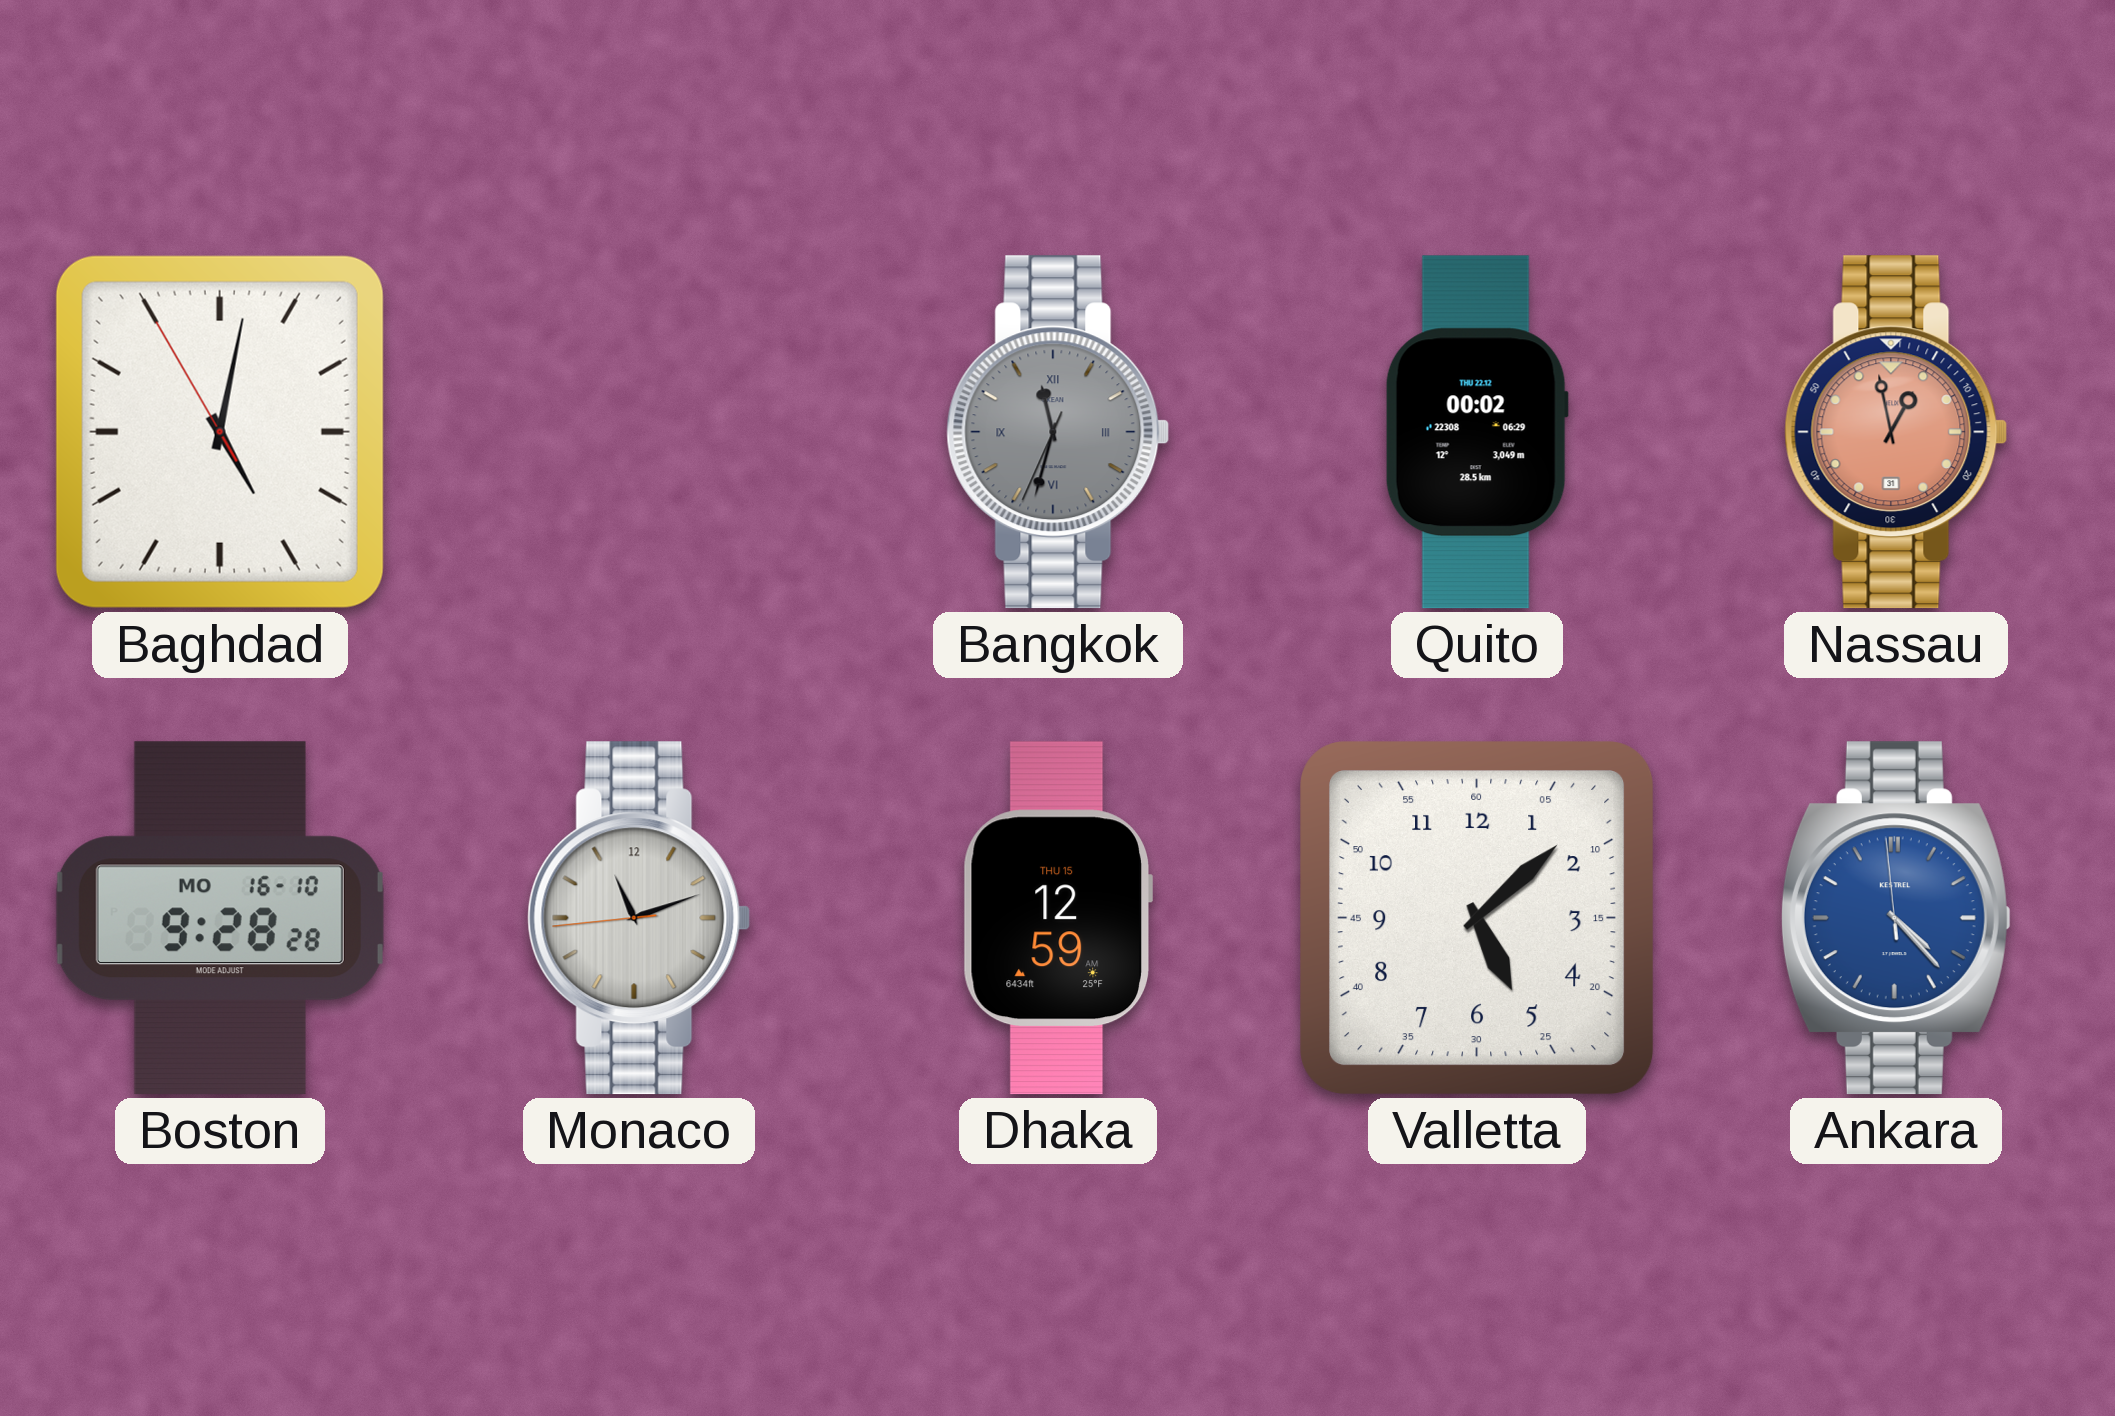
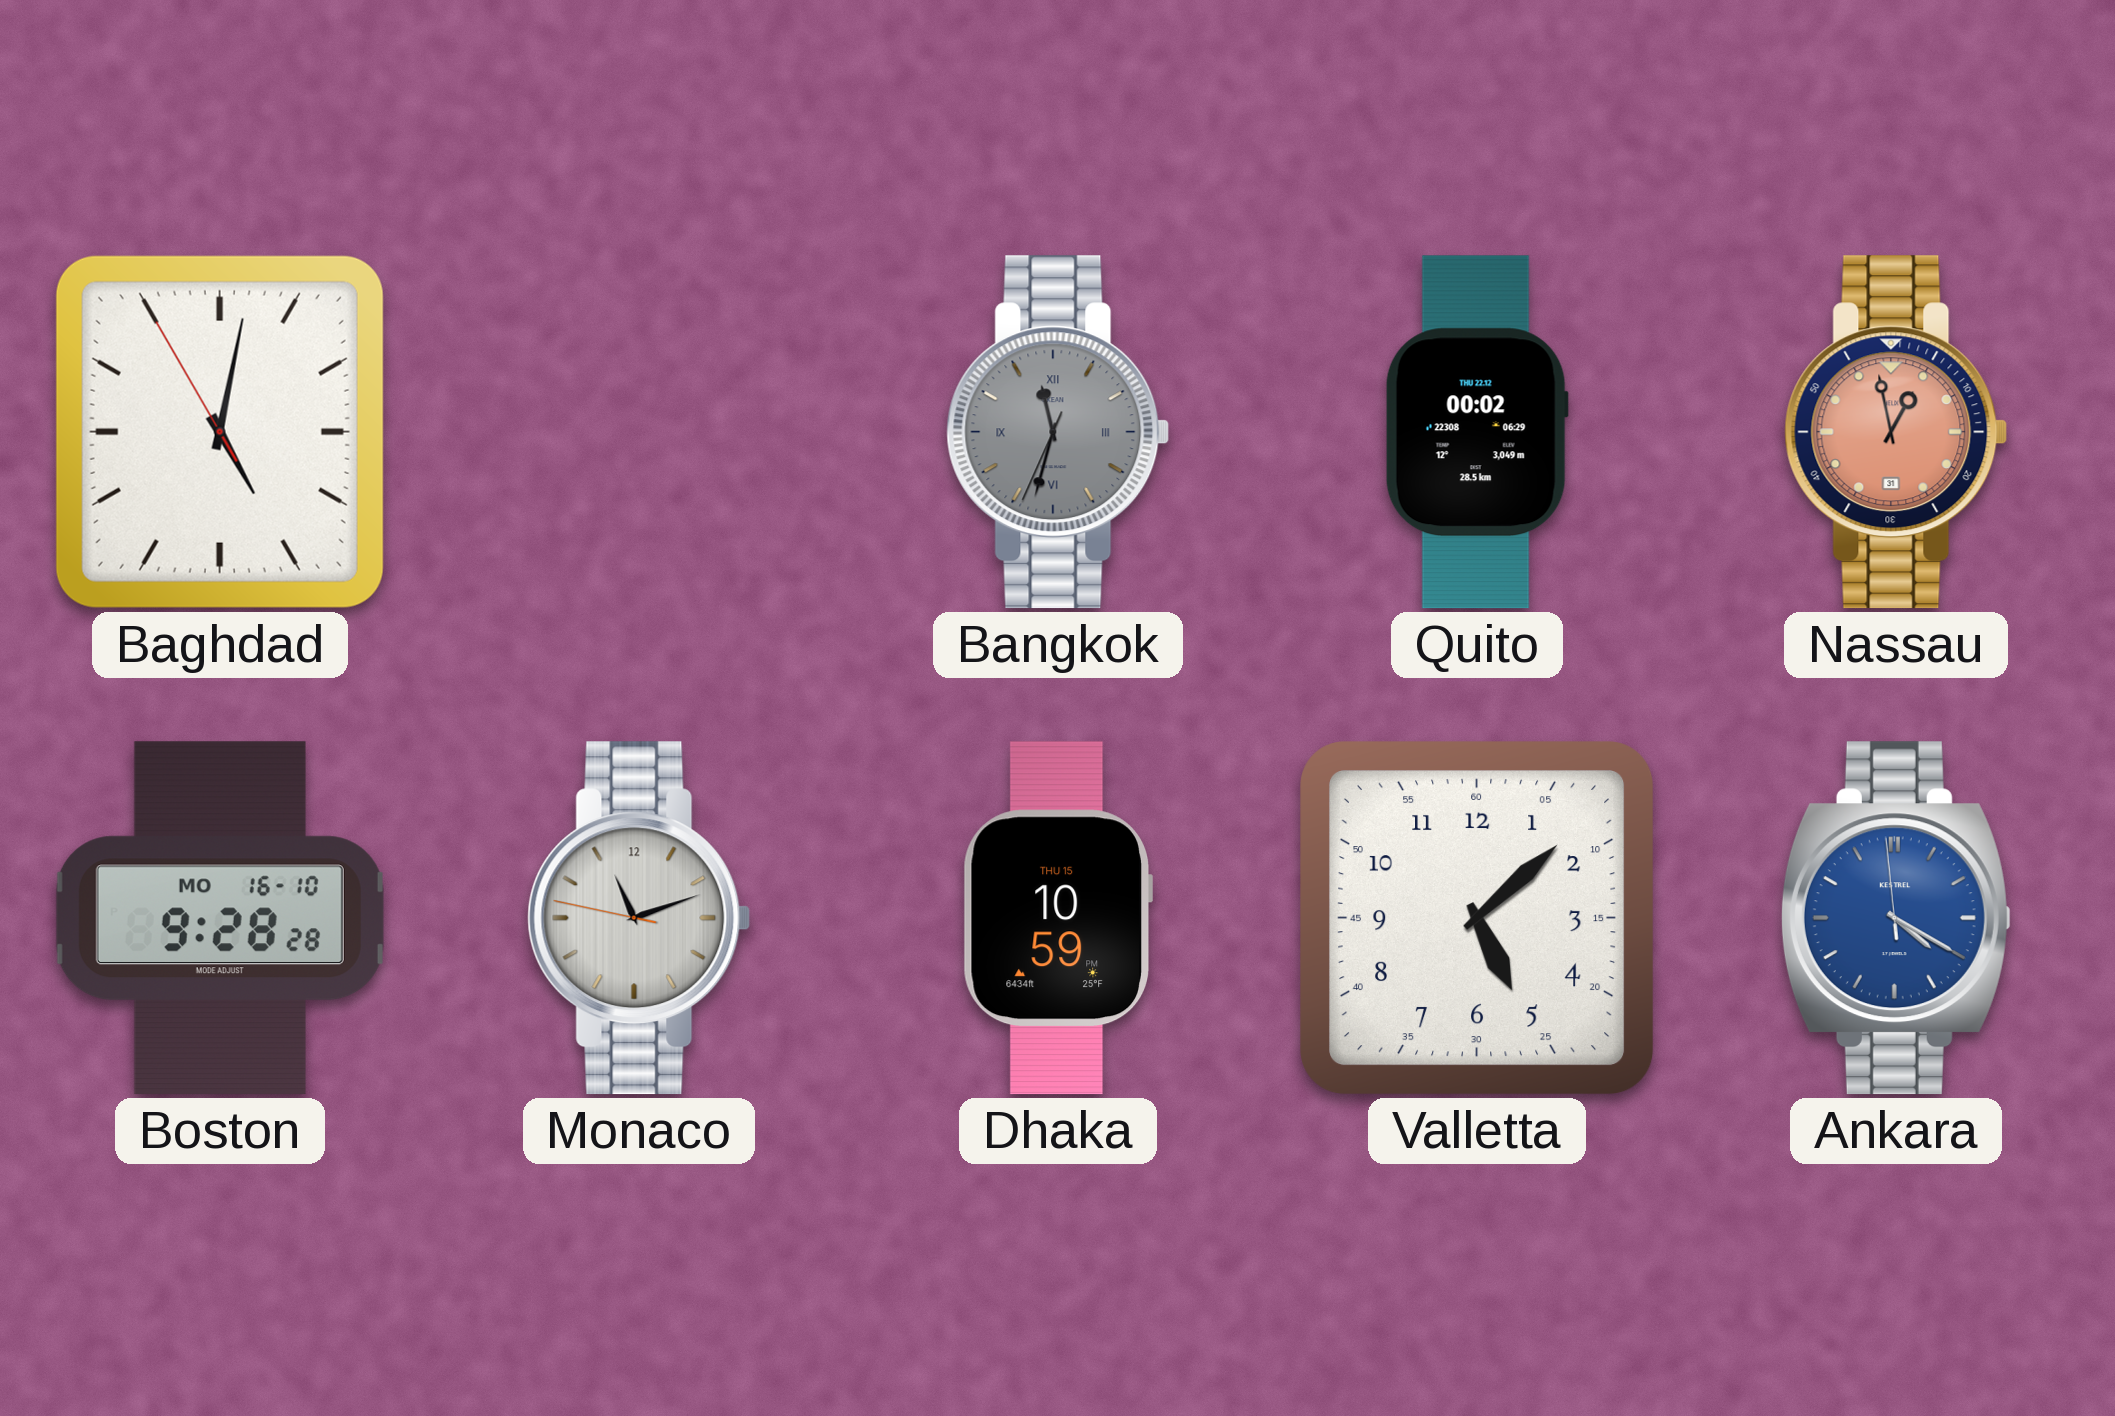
Monaco: 11:11:44 -> 11:11:47 (639, 918)
Dhaka: 12:59 -> 10:59 (1058, 918)
Ankara: 4:22 -> 4:19 (1896, 918)
